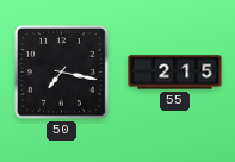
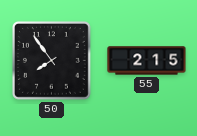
50: 7:17 -> 7:54 (51, 60)
